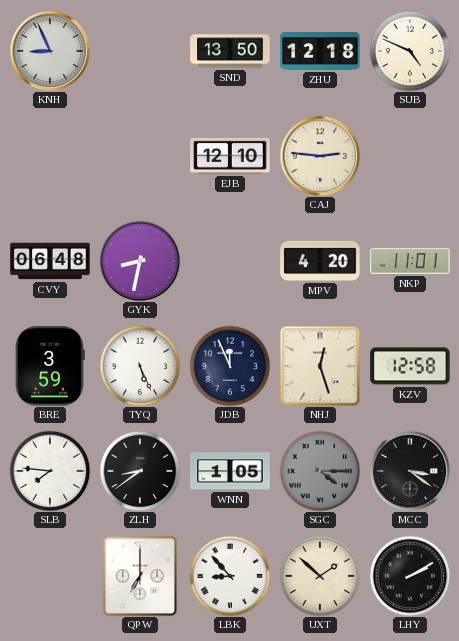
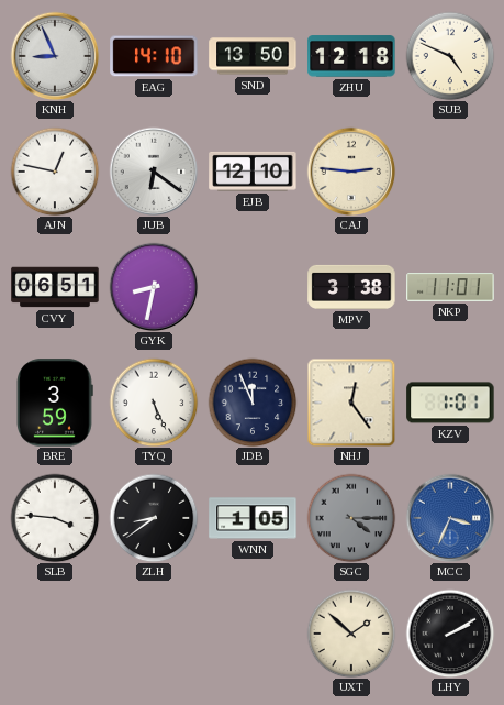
EAG: none -> 14:10 (154, 56)
AJN: none -> 12:47 (55, 172)
JUB: none -> 6:21 (154, 172)
CVY: 06:48 -> 06:51 (55, 287)
MPV: 4:20 -> 3:38 (351, 287)
NHJ: 12:27 -> 12:24 (351, 403)
KZV: 12:58 -> 1:01 (450, 403)
SLB: 7:46 -> 3:46 (55, 518)
MCC: 3:21 -> 3:34 (450, 518)
MCC dial: black -> blue (450, 518)
QPW: 7:00 -> none (140, 576)
LBK: 8:53 -> none (230, 576)
